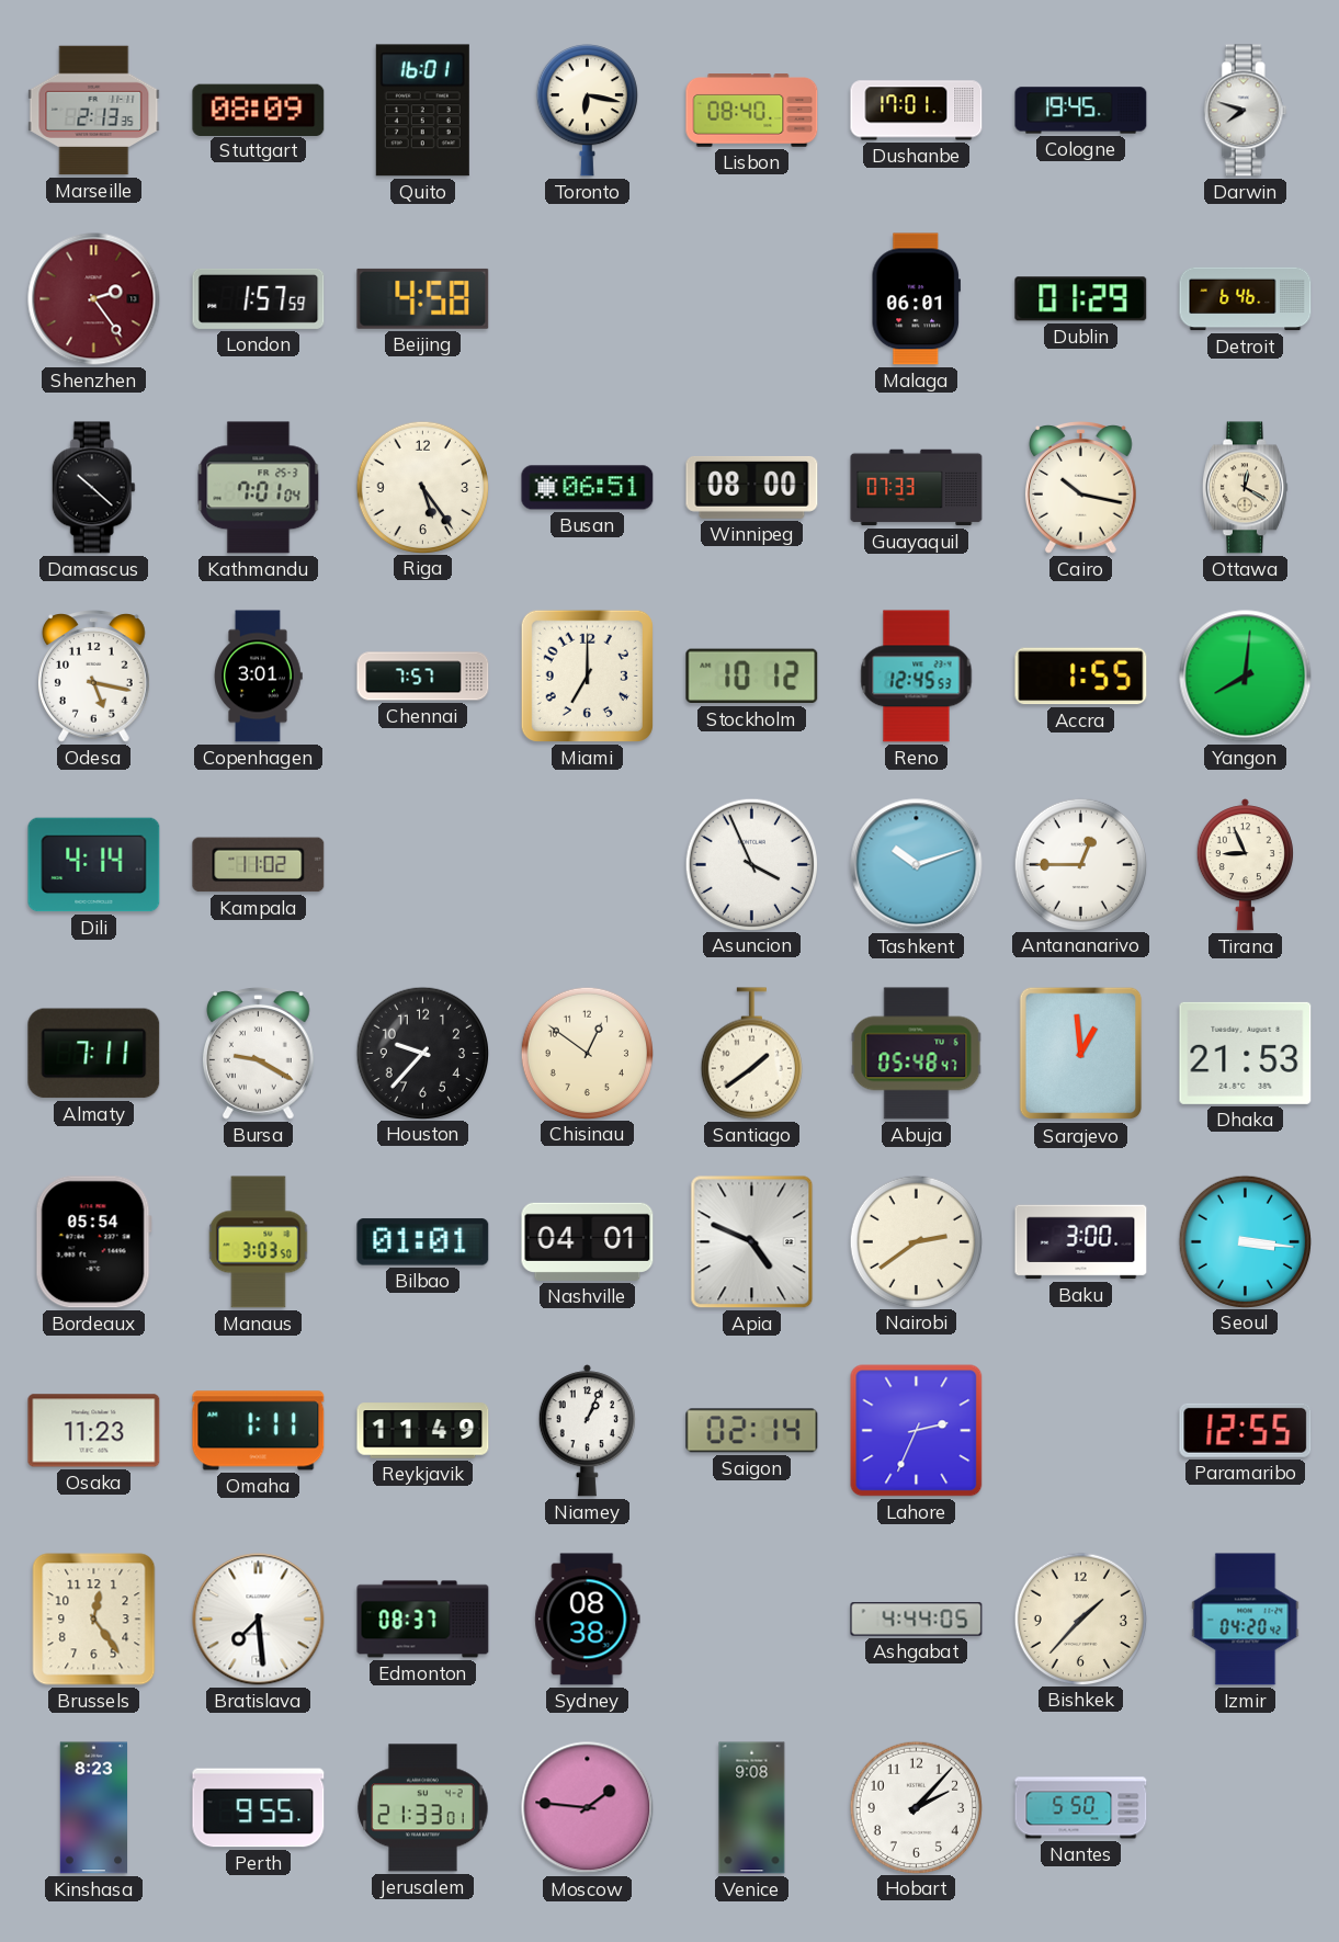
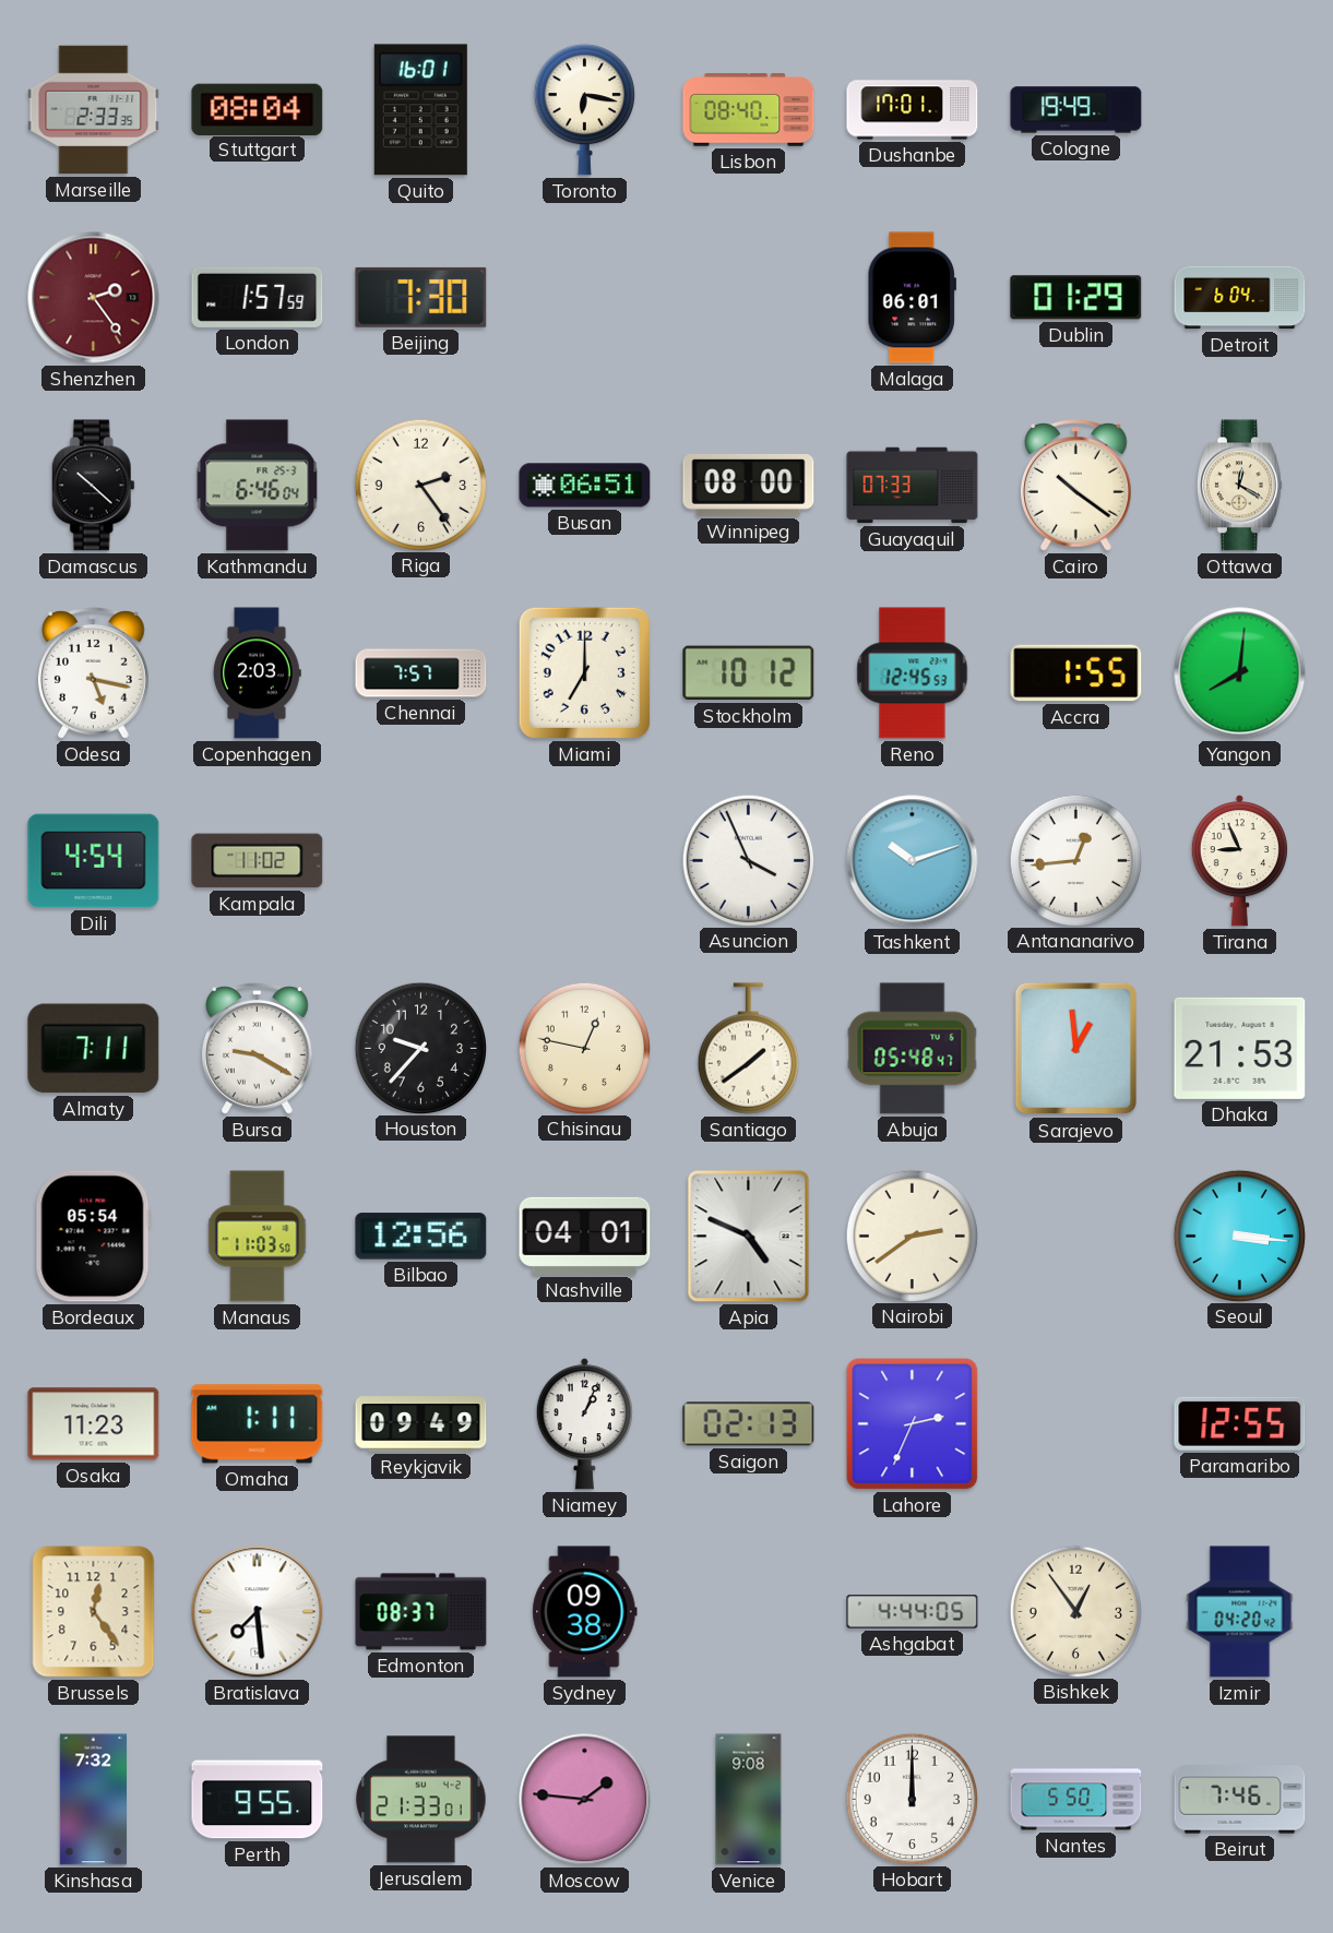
Marseille: 2:13 -> 2:33 (94, 110)
Stuttgart: 08:09 -> 08:04 (258, 109)
Cologne: 19:45 -> 19:49 (1076, 110)
Darwin: 7:48 -> none (1245, 111)
Beijing: 4:58 -> 7:30 (421, 297)
Detroit: 6:46 -> 6:04 (1240, 298)
Kathmandu: 7:01 -> 6:46 (258, 486)
Riga: 5:24 -> 2:24 (420, 485)
Cairo: 10:17 -> 10:21 (1076, 486)
Copenhagen: 3:01 -> 2:03 (258, 673)
Dili: 4:14 -> 4:54 (94, 861)
Antananarivo: 12:45 -> 12:44 (1075, 860)
Chisinau: 12:51 -> 12:47 (584, 1048)
Manaus: 3:03 -> 11:03 (258, 1237)
Bilbao: 01:01 -> 12:56 (421, 1237)
Baku: 3:00 -> none (1081, 1242)
Reykjavik: 11:49 -> 09:49 (421, 1424)
Saigon: 02:14 -> 02:13 (749, 1424)
Sydney: 08:38 -> 09:38 (585, 1612)
Bishkek: 1:37 -> 12:54 (1075, 1611)
Kinshasa: 8:23 -> 7:32 (94, 1800)
Hobart: 2:07 -> 12:00 (912, 1799)
Beirut: none -> 7:46 (1240, 1800)
